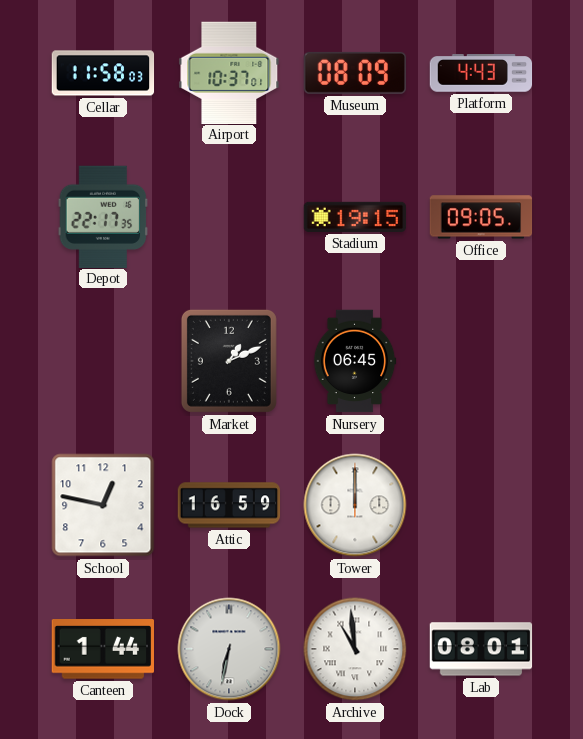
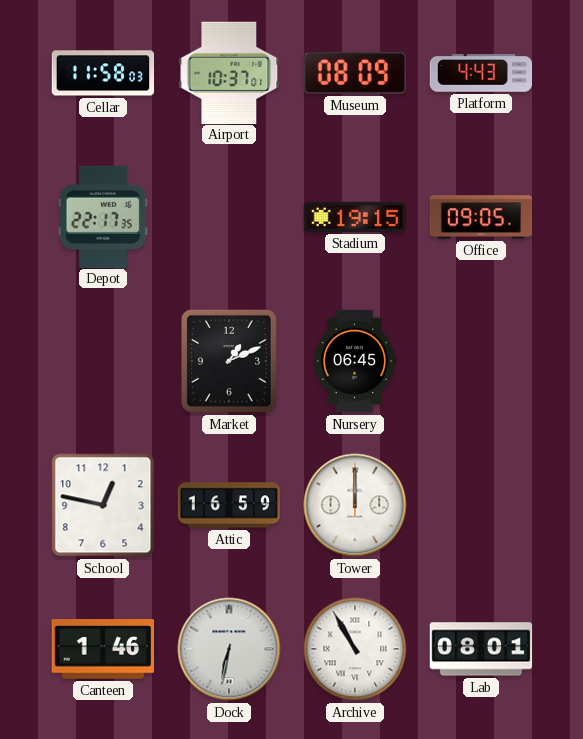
Canteen: 1:44 -> 1:46 (102, 649)
Archive: 10:59 -> 10:55 (355, 649)
